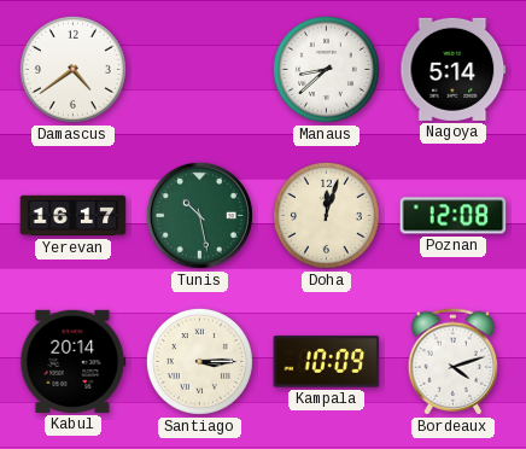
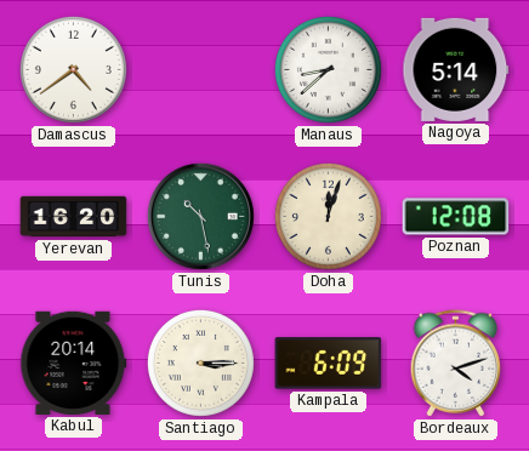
Yerevan: 16:17 -> 16:20 (74, 217)
Kampala: 10:09 -> 6:09 (329, 364)
